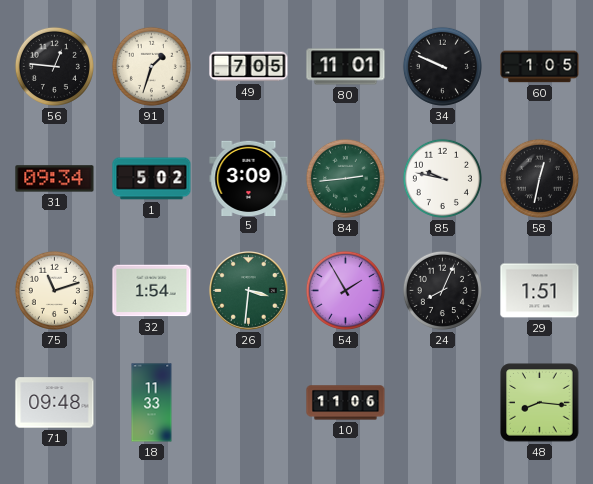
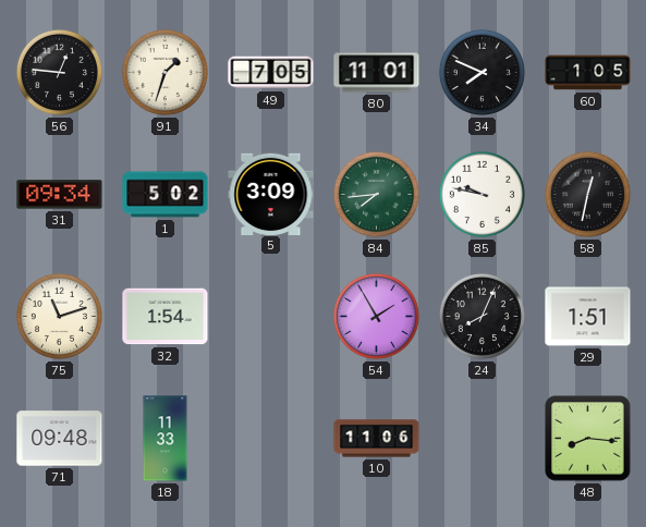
34: 9:49 -> 7:49 (482, 72)
84: 2:44 -> 7:44 (376, 194)
26: 3:31 -> none (249, 291)
